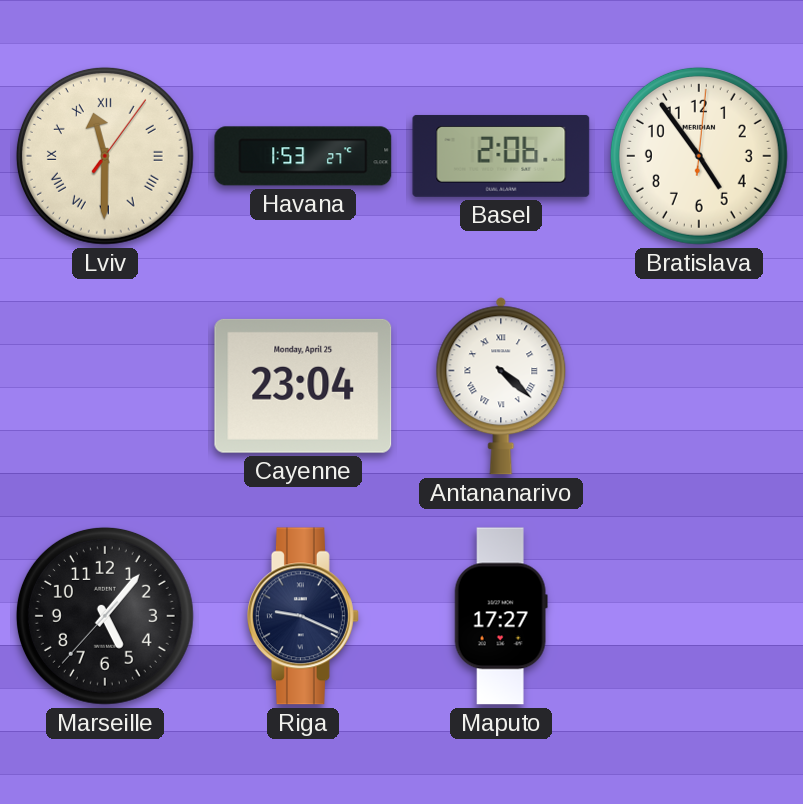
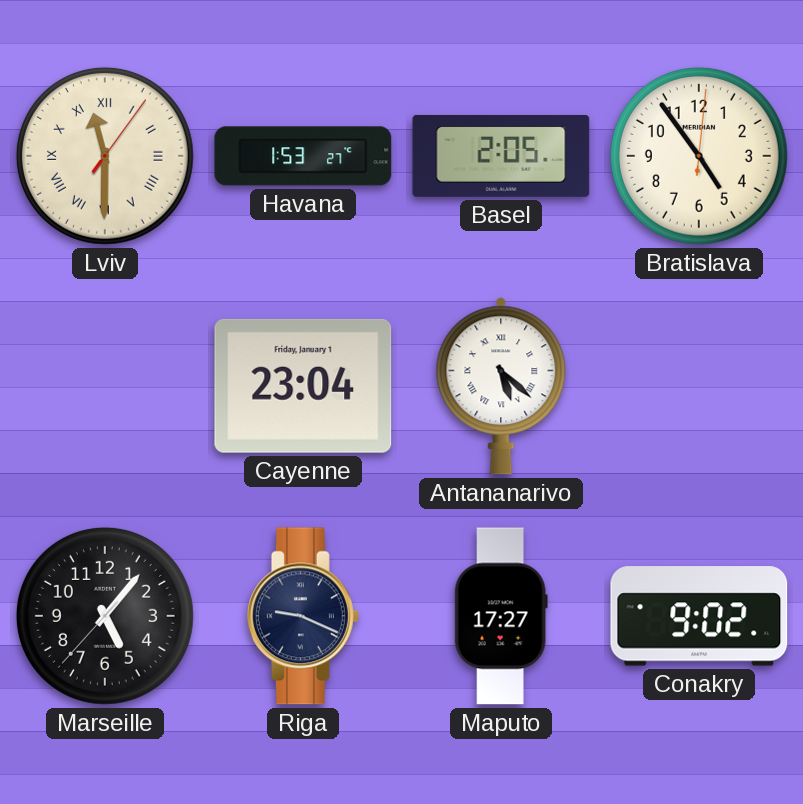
Basel: 2:06 -> 2:05 (501, 156)
Cayenne date: Monday, April 25 -> Friday, January 1 (303, 386)
Antananarivo: 4:22 -> 5:22 (501, 386)
Conakry: none -> 9:02 (699, 616)
